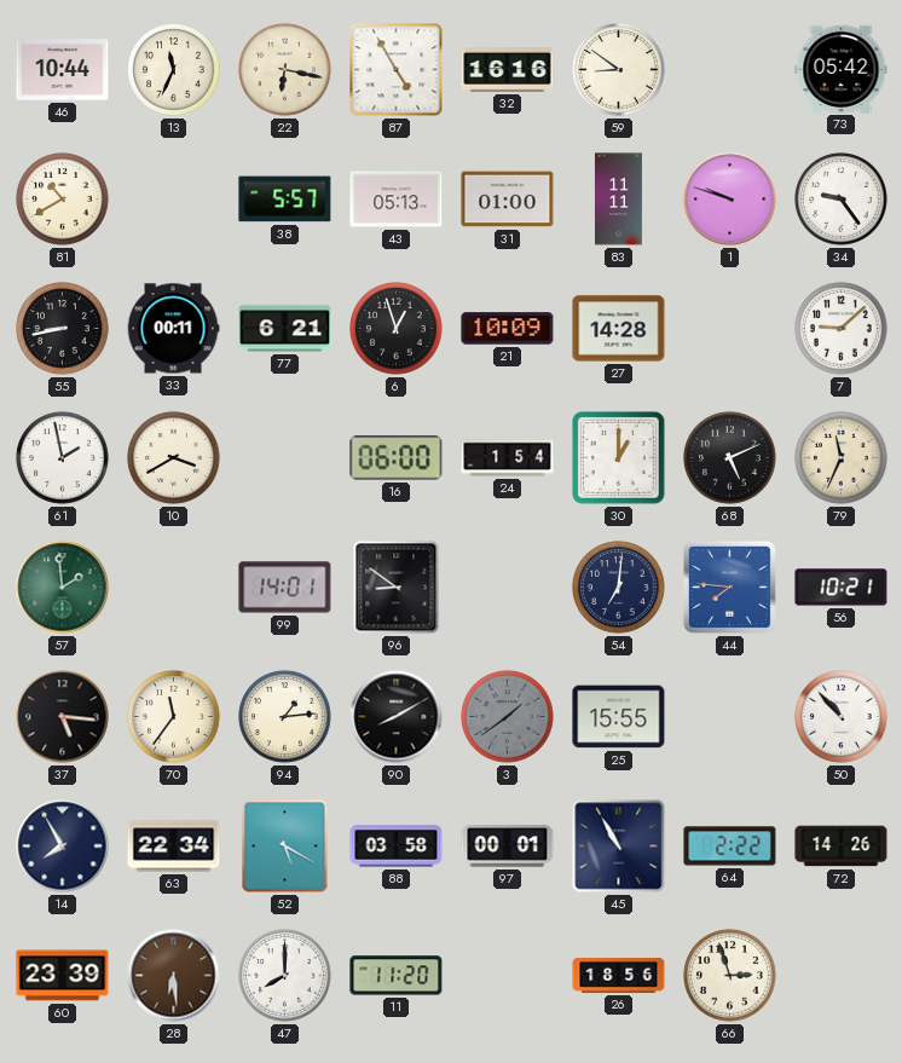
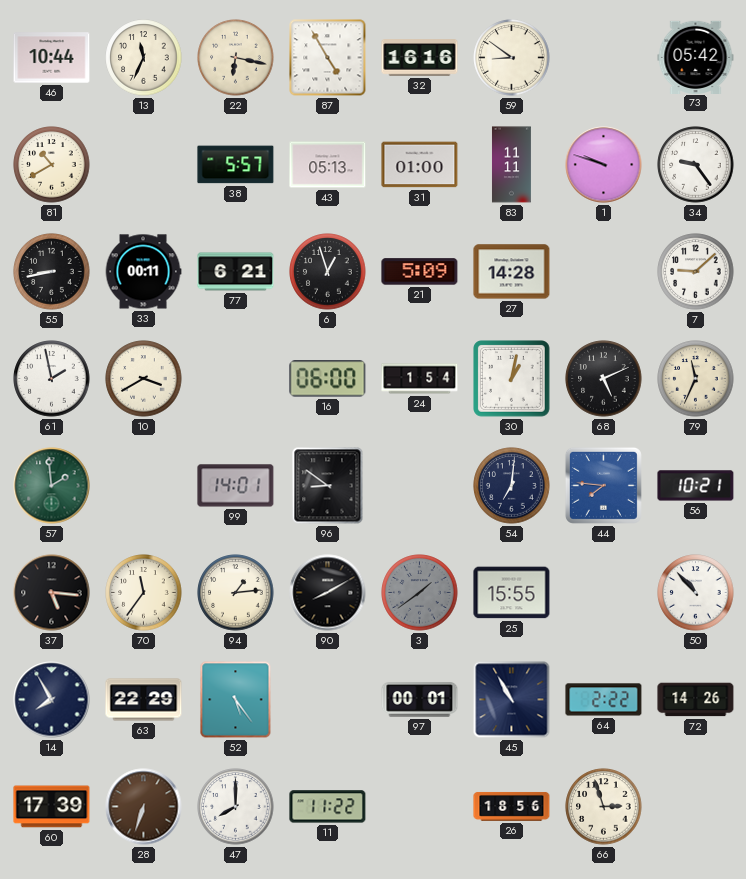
21: 10:09 -> 5:09 (420, 272)
30: 1:00 -> 1:02 (512, 379)
63: 22:34 -> 22:29 (144, 700)
52: 5:20 -> 5:24 (236, 700)
88: 03:58 -> none (397, 847)
60: 23:39 -> 17:39 (52, 807)
28: 6:29 -> 6:33 (144, 807)
11: 11:20 -> 11:22 (328, 807)
